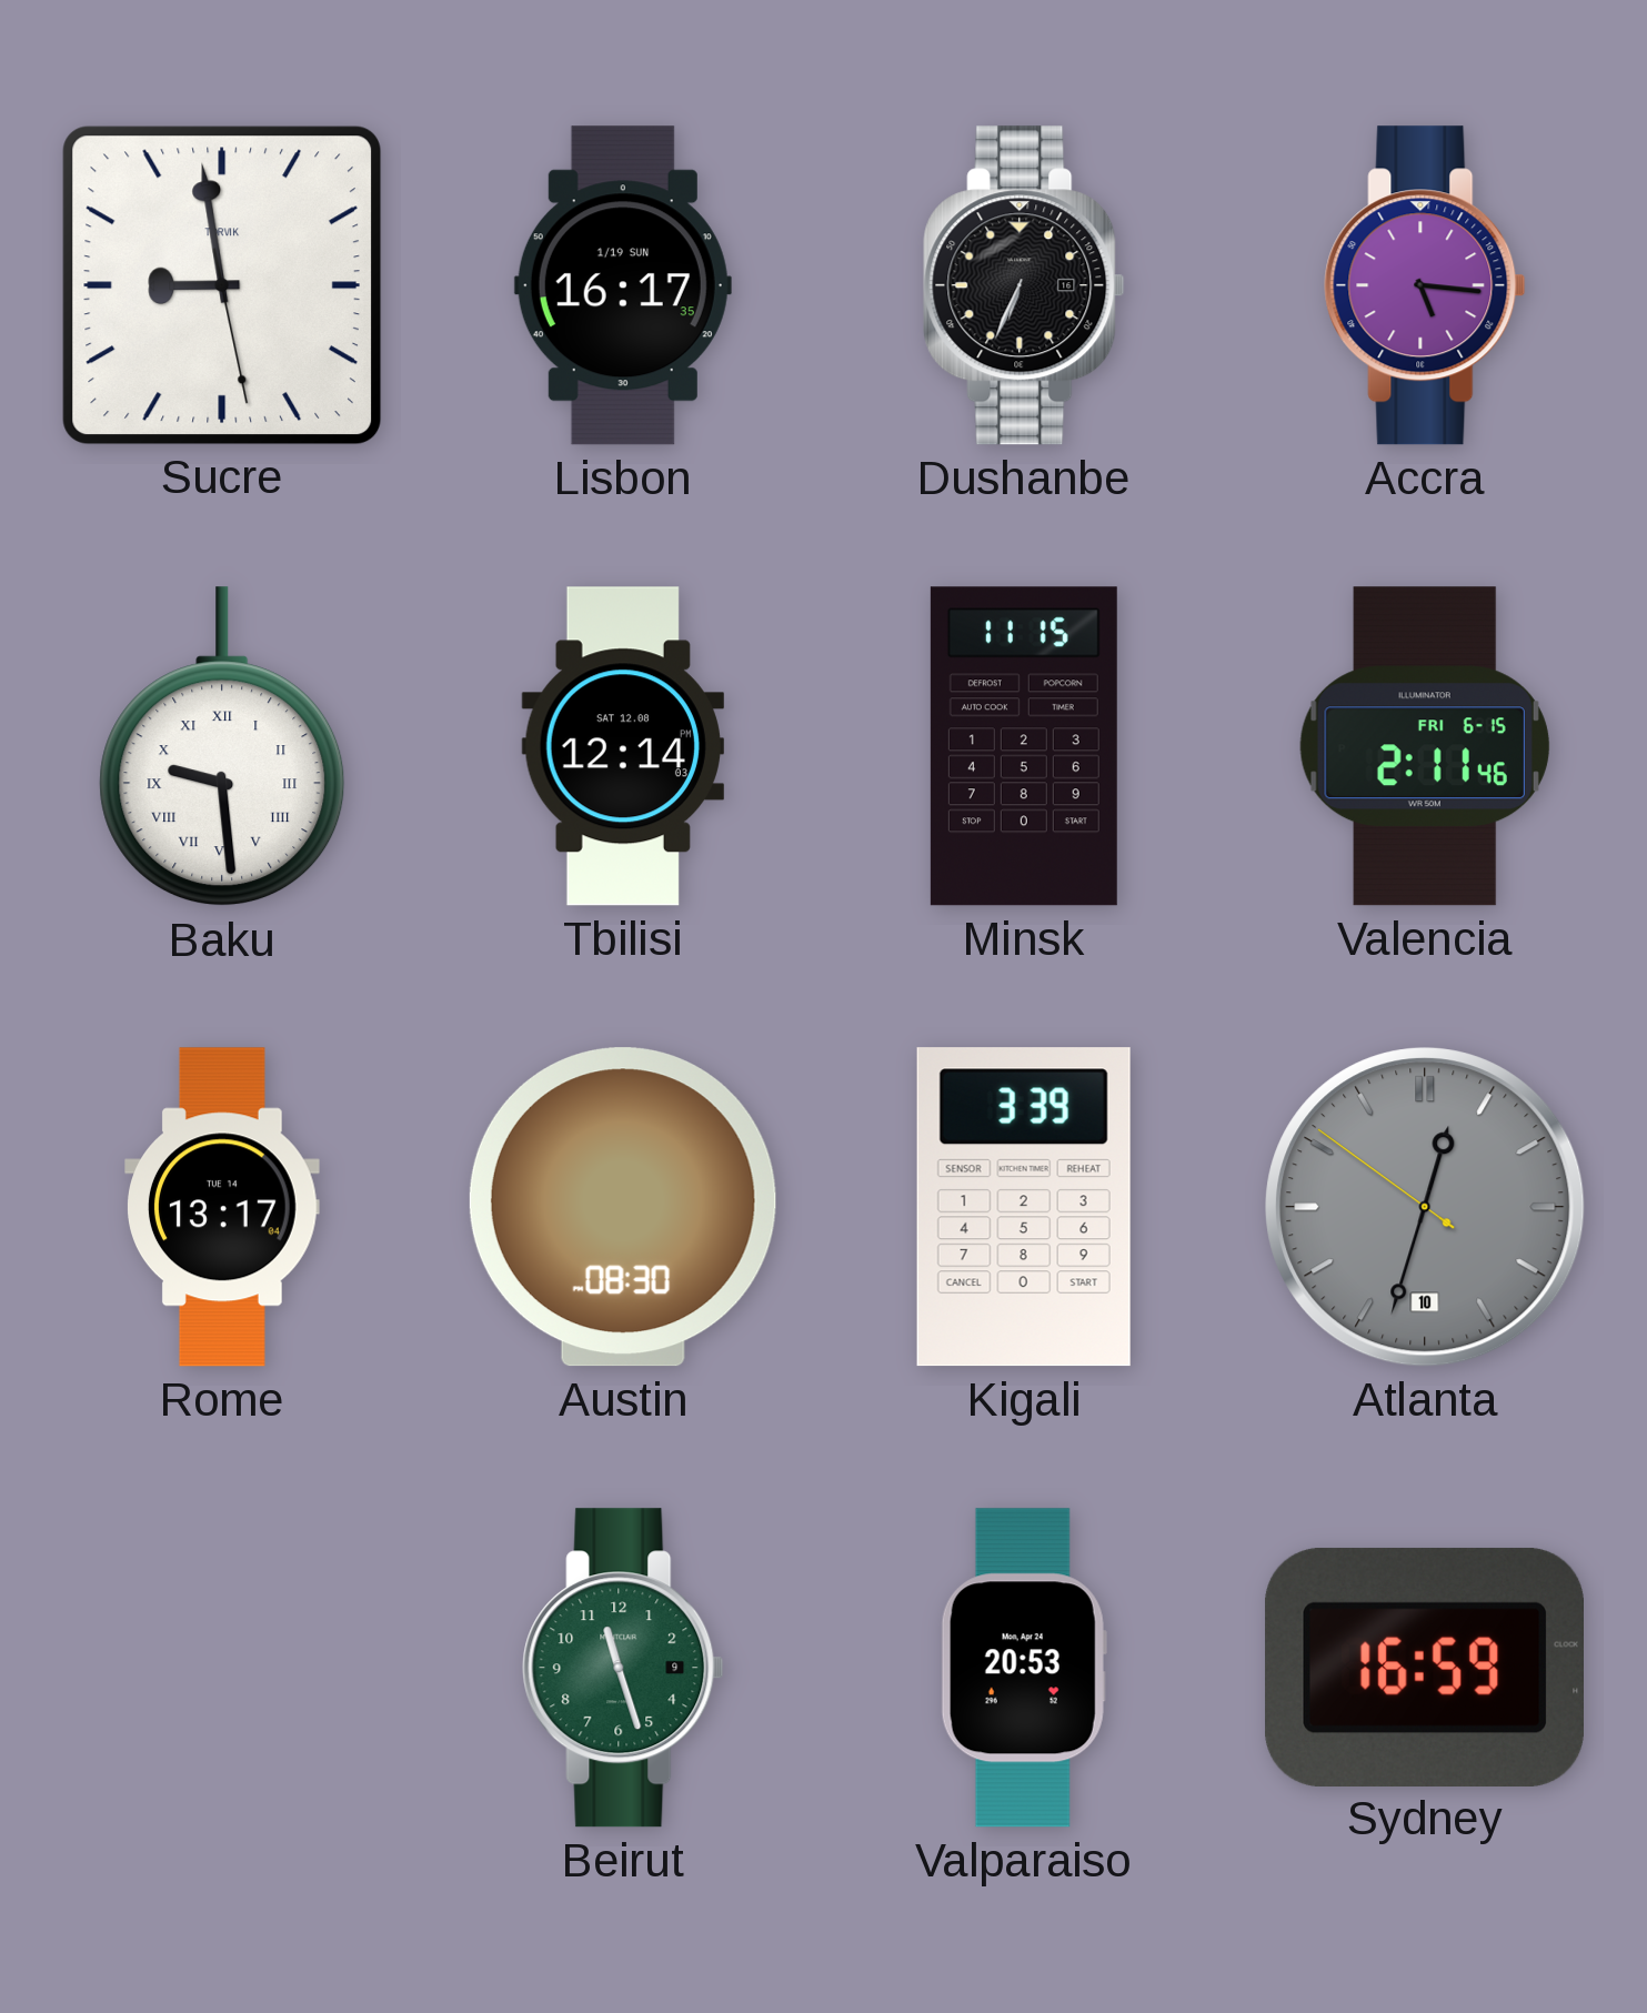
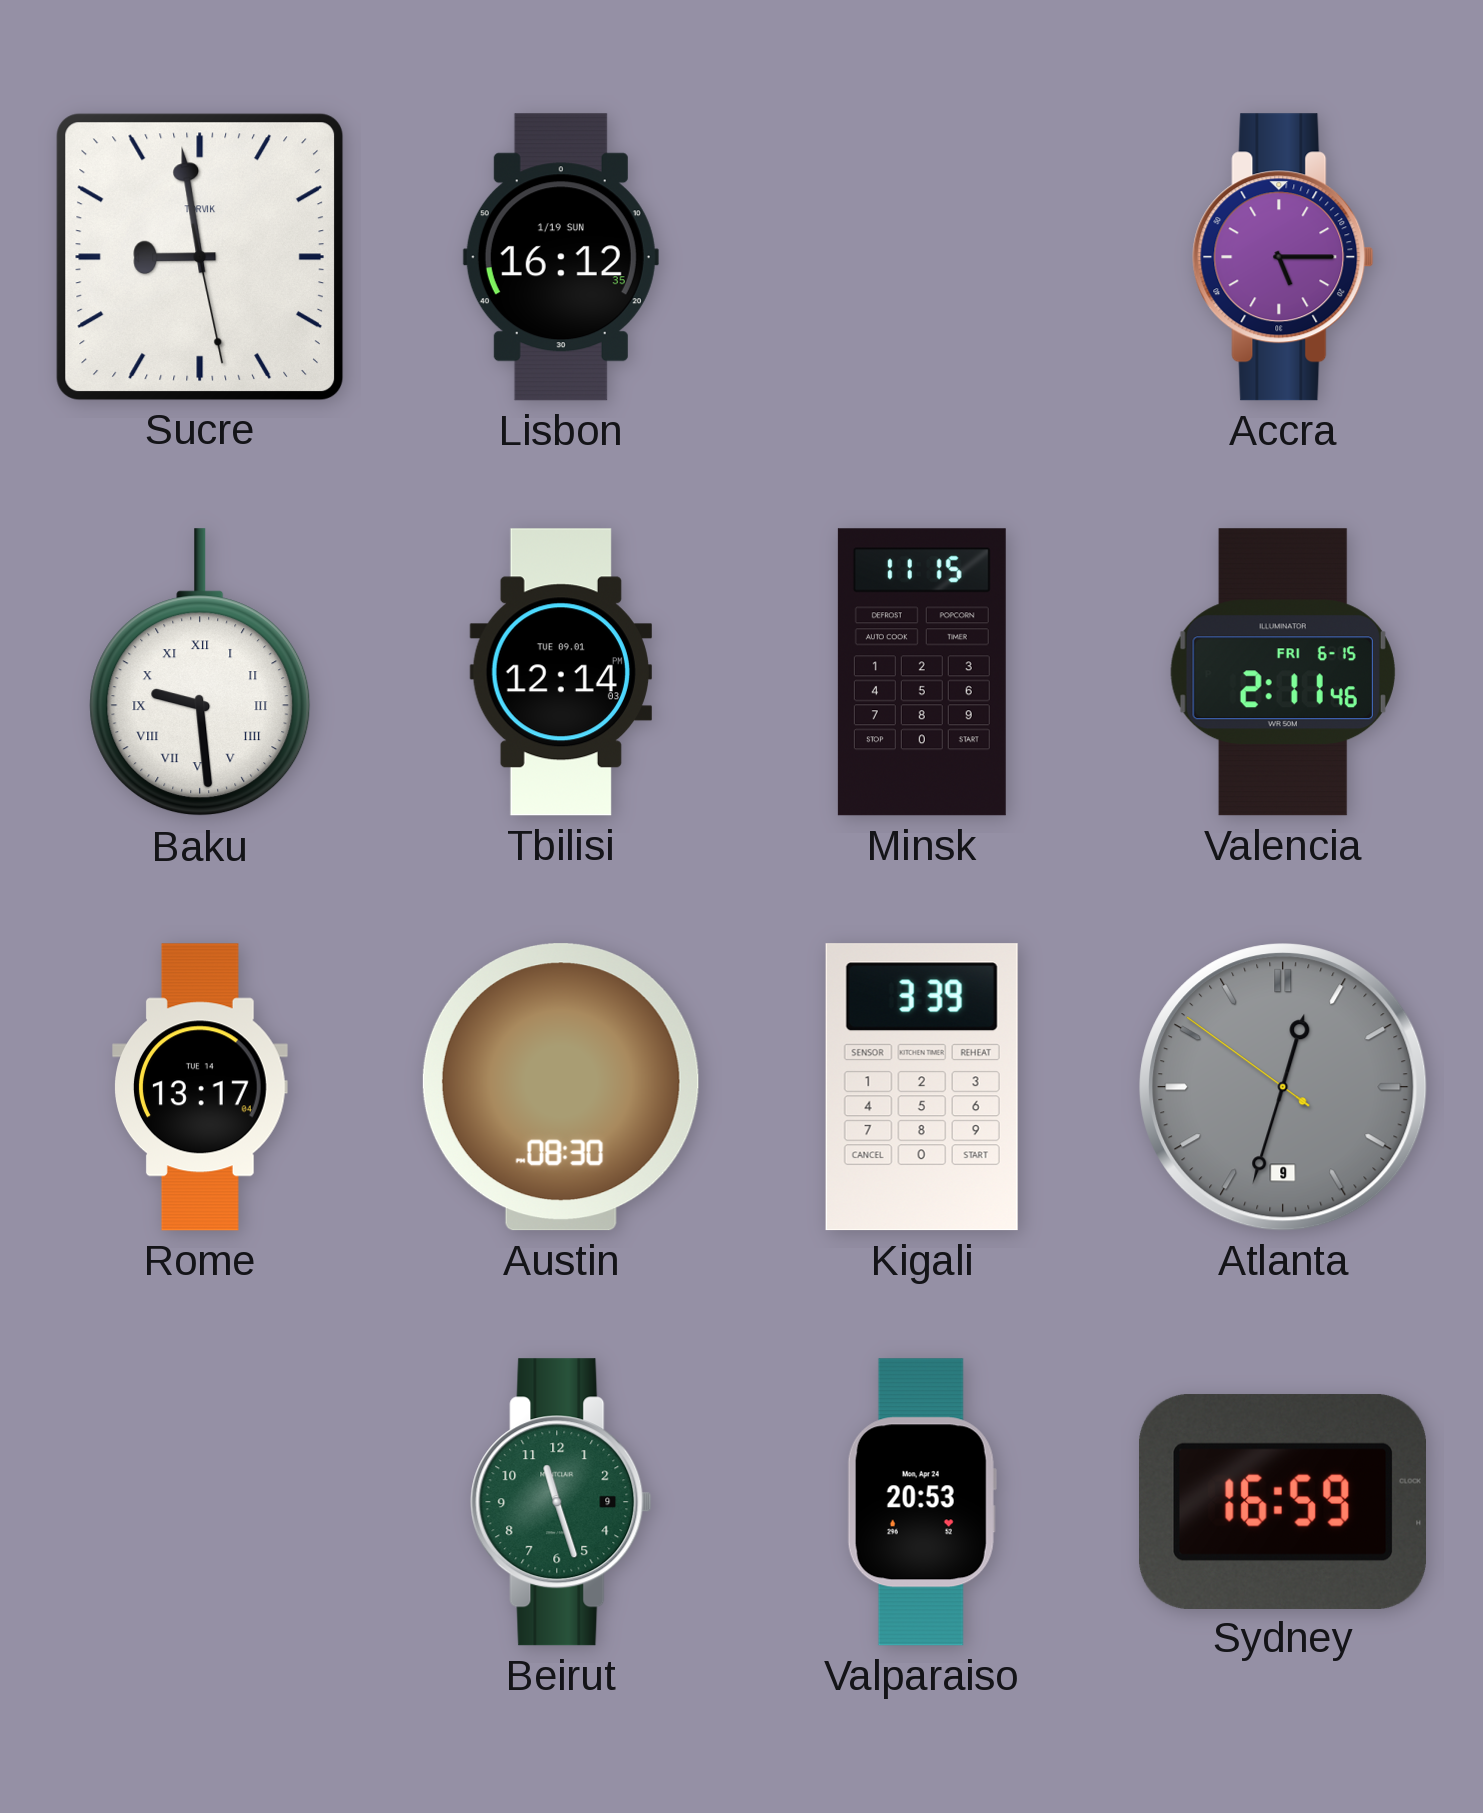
Lisbon: 16:17 -> 16:12 (561, 257)
Dushanbe: 6:34 -> none (1024, 285)
Accra: 5:16 -> 5:15 (1283, 257)
Tbilisi date: SAT 12.08 -> TUE 09.01 (561, 672)
Atlanta date: 10 -> 9 (1283, 1087)
